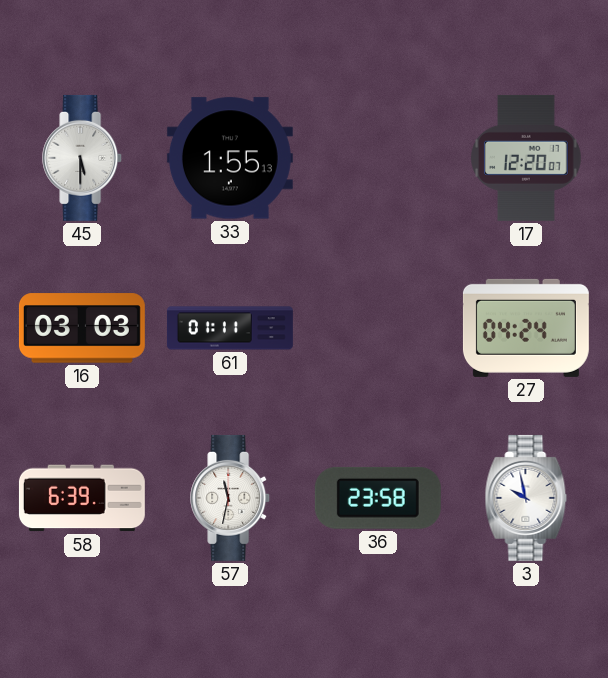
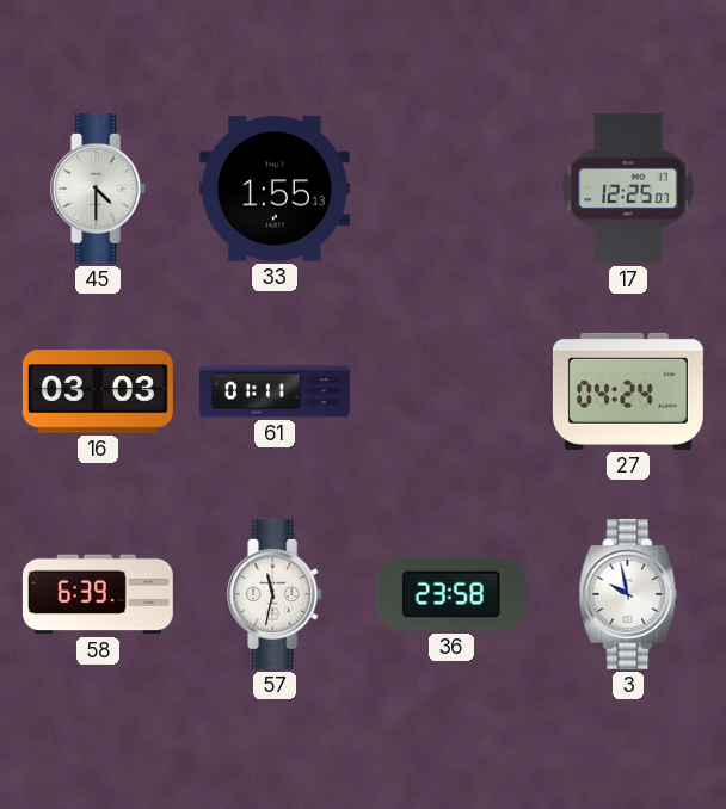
45: 5:30 -> 4:30 (99, 189)
17: 12:20 -> 12:25 (629, 189)
